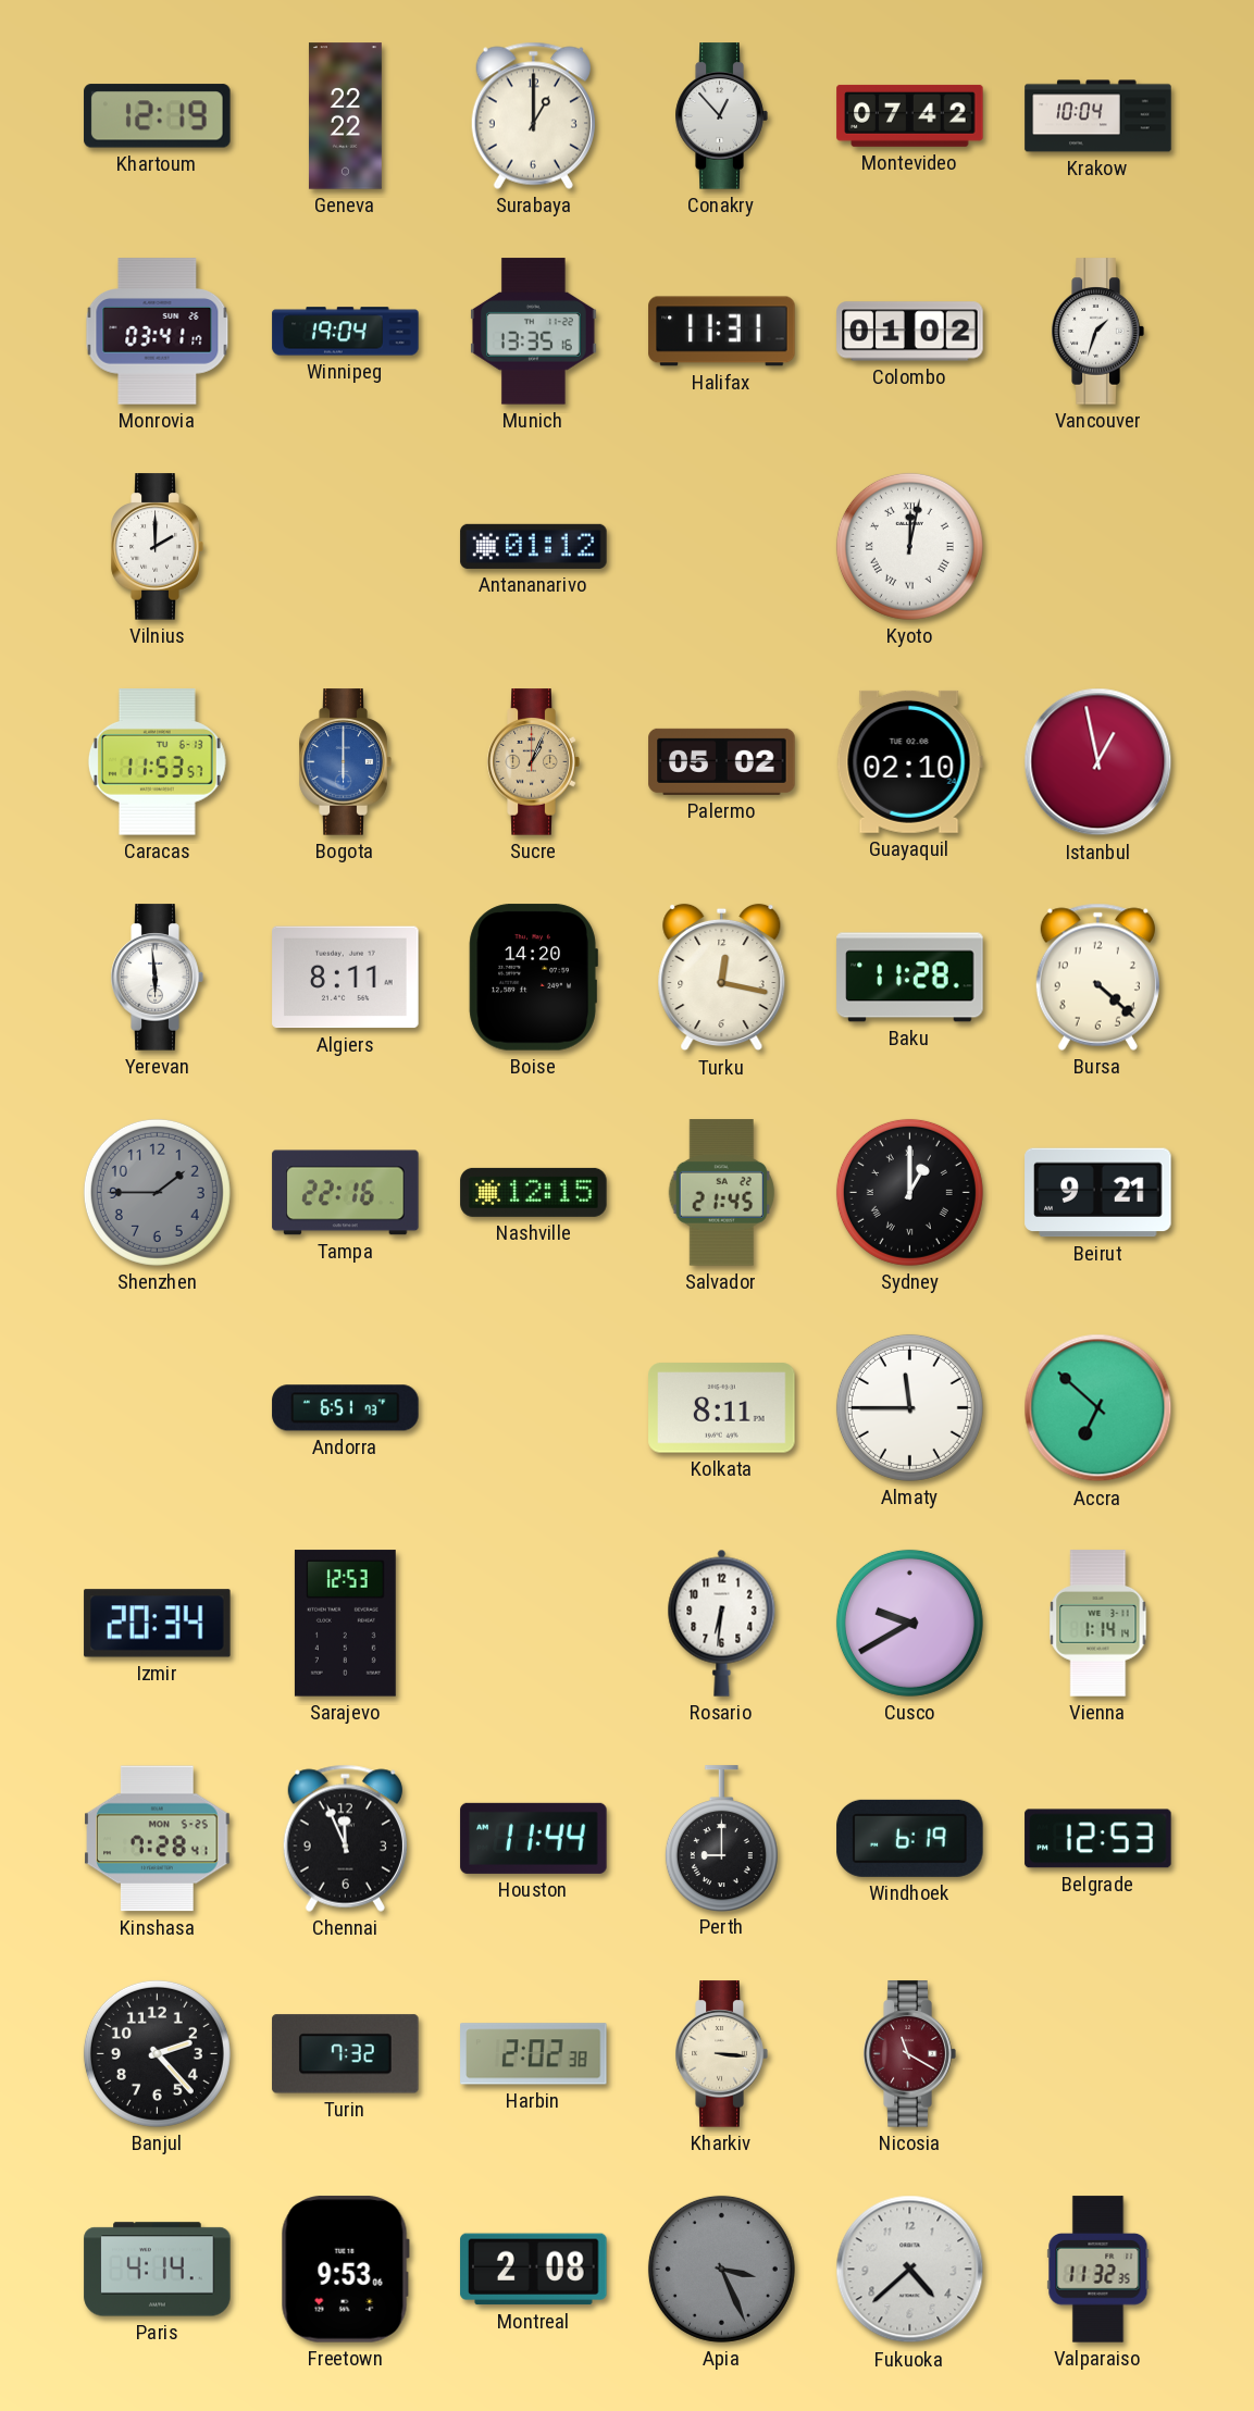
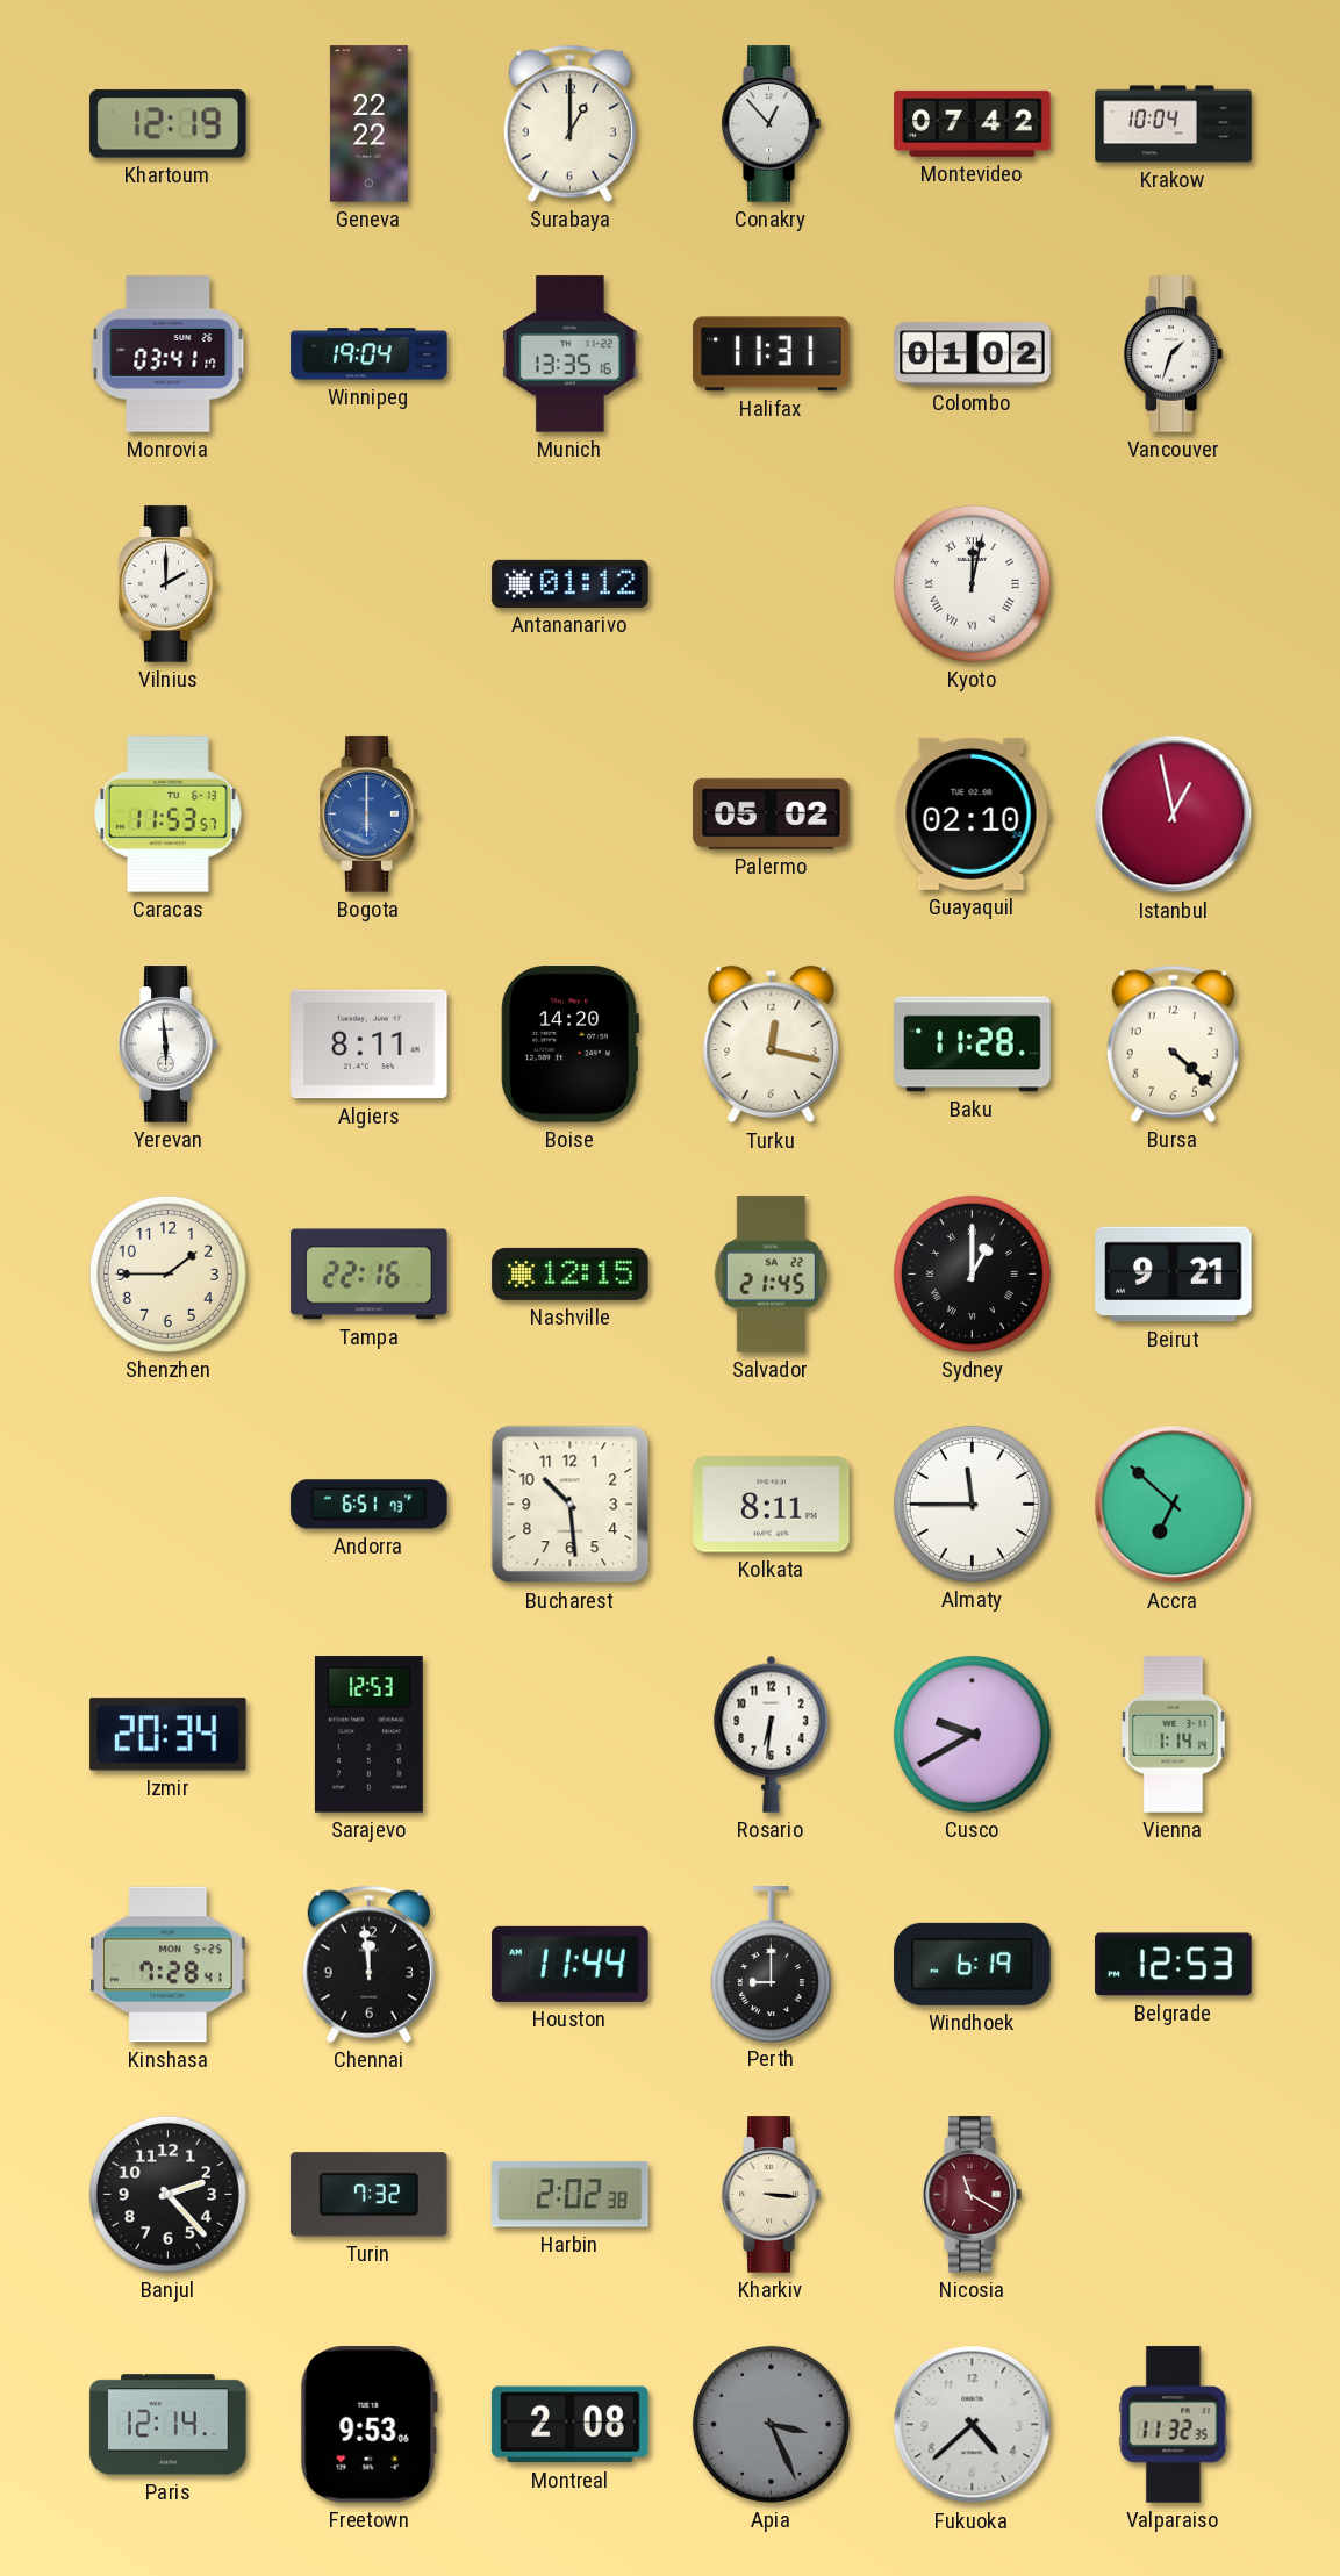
Sucre: 1:04 -> none (533, 762)
Shenzhen dial: grey -> cream (167, 1273)
Bucharest: none -> 10:29 (571, 1505)
Chennai: 11:56 -> 11:59 (368, 1964)
Paris: 4:14 -> 12:14 (169, 2425)
